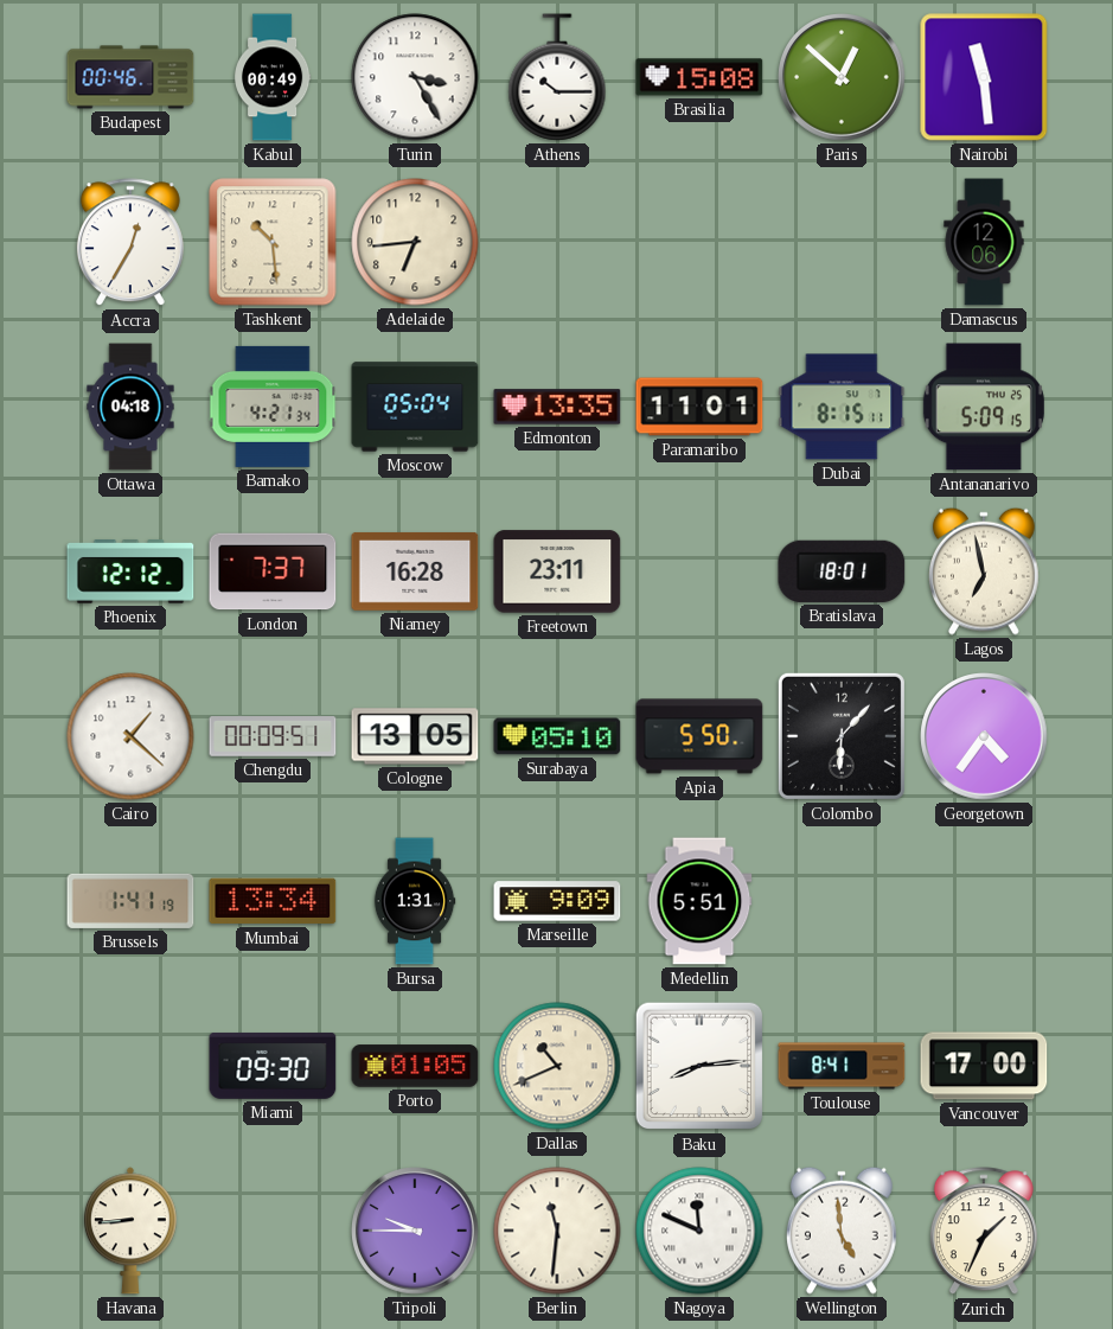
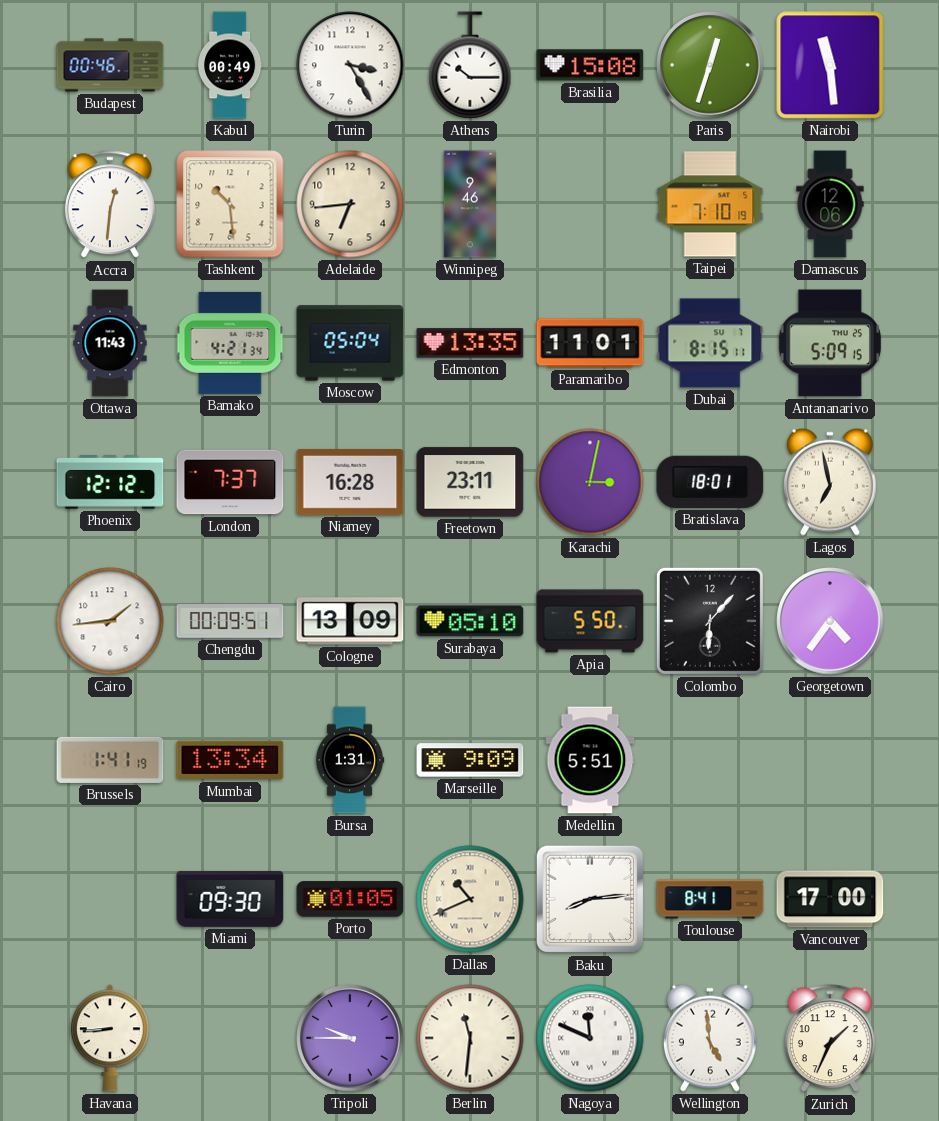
Paris: 12:52 -> 12:33 (710, 65)
Accra: 12:35 -> 12:31 (110, 205)
Winnipeg: none -> 9:46 (470, 204)
Taipei: none -> 7:10 (710, 204)
Ottawa: 04:18 -> 11:43 (110, 343)
Karachi: none -> 3:02 (590, 482)
Cairo: 1:22 -> 1:44 (110, 621)
Cologne: 13:05 -> 13:09 (350, 621)
